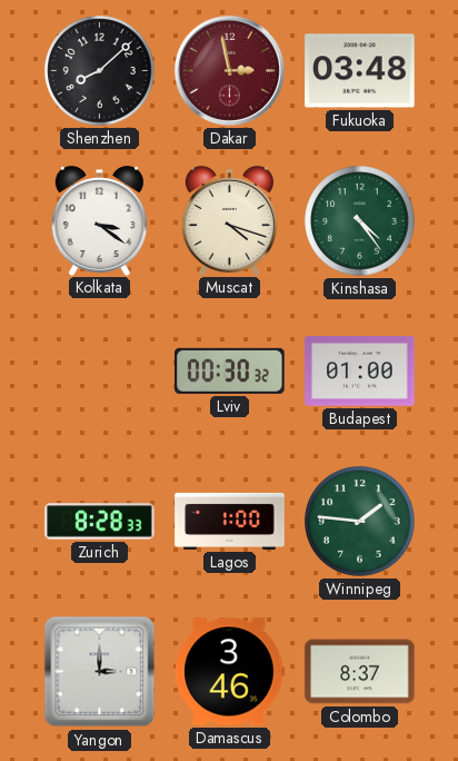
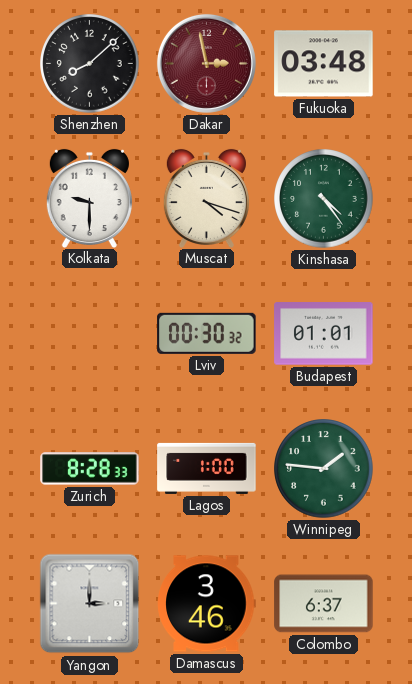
Kolkata: 3:21 -> 9:30 (89, 198)
Budapest: 01:00 -> 01:01 (324, 334)
Colombo: 8:37 -> 6:37 (324, 604)
